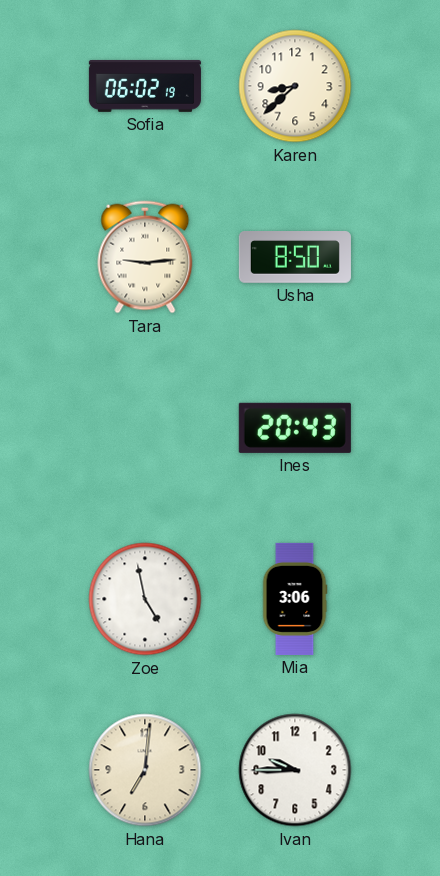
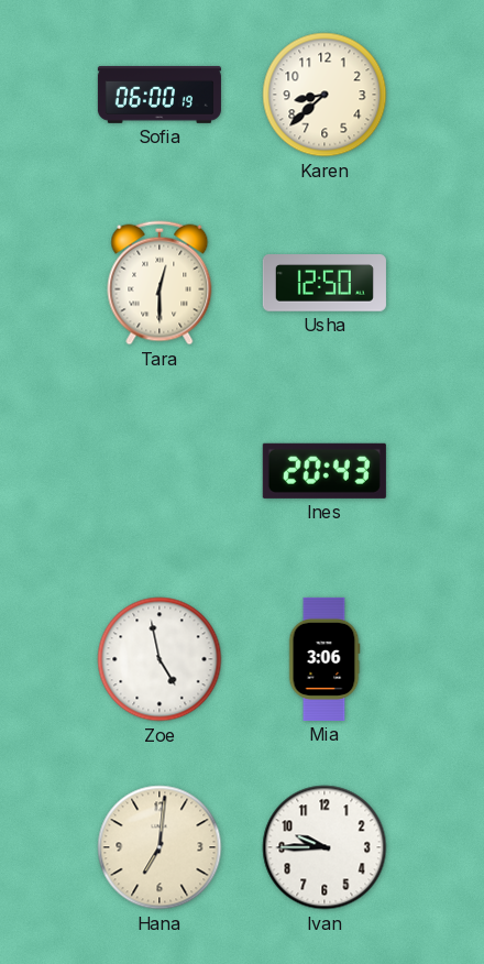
Sofia: 06:02 -> 06:00 (159, 95)
Tara: 9:14 -> 12:30 (159, 283)
Usha: 8:50 -> 12:50 (324, 284)
